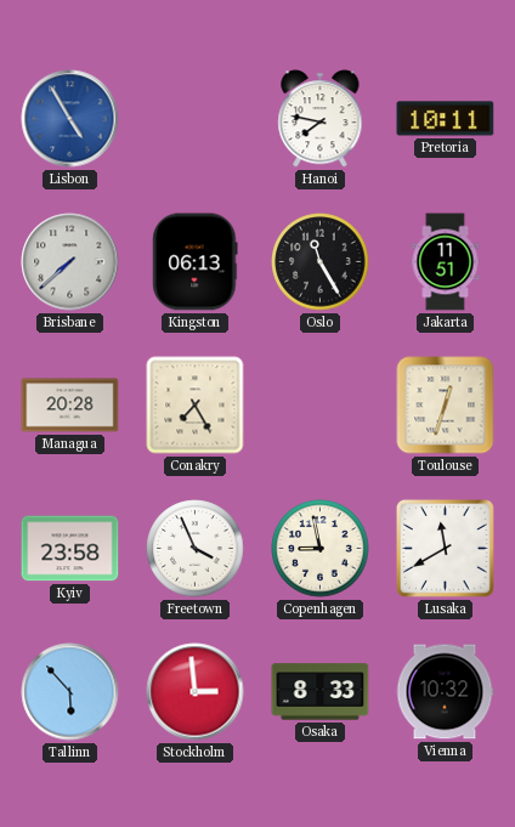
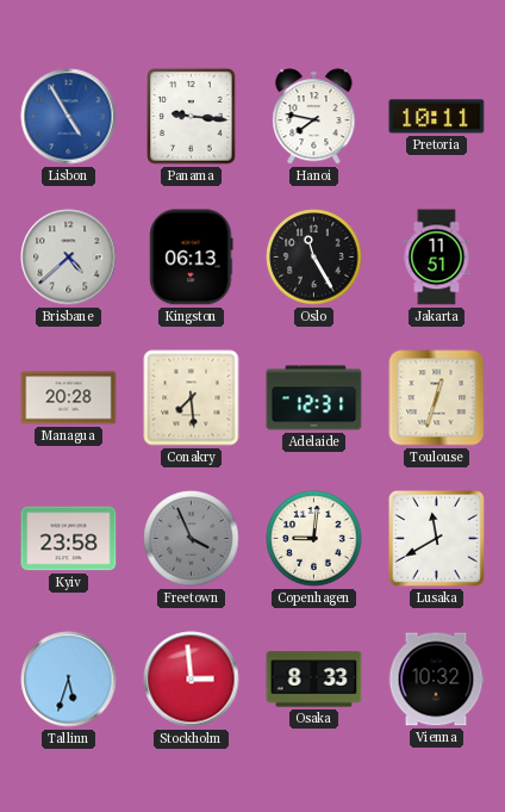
Panama: none -> 9:16 (192, 117)
Brisbane: 7:38 -> 4:38 (69, 258)
Conakry: 7:25 -> 7:29 (192, 398)
Adelaide: none -> 12:31 (314, 398)
Freetown dial: white -> grey (192, 539)
Copenhagen: 8:58 -> 9:01 (314, 539)
Tallinn: 5:53 -> 5:33 (69, 680)
